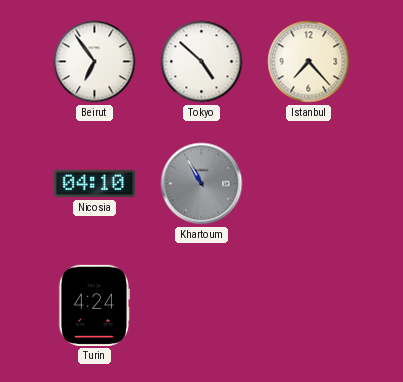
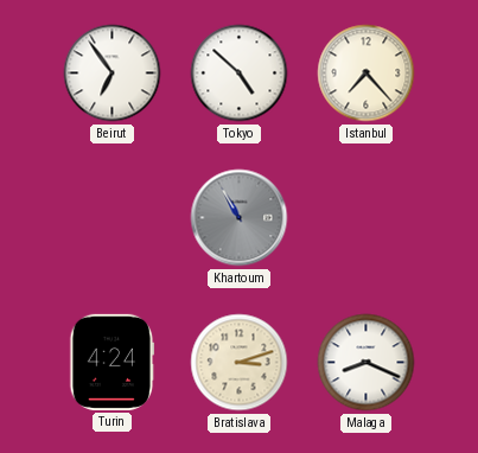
Nicosia: 04:10 -> none (94, 184)
Bratislava: none -> 3:12 (240, 363)
Malaga: none -> 8:19 (367, 363)
